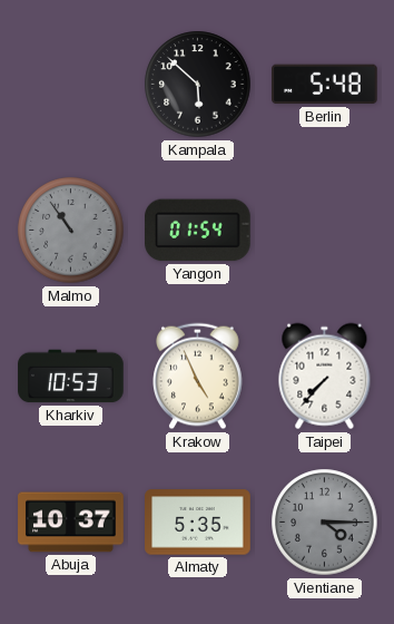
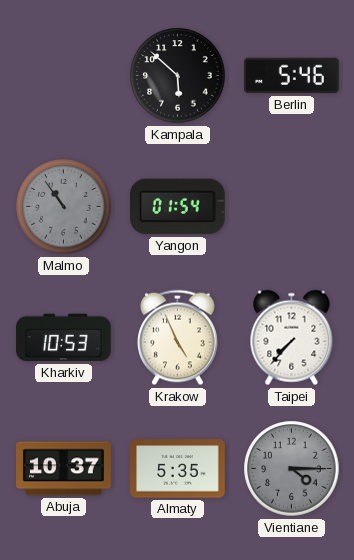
Berlin: 5:48 -> 5:46 (292, 76)
